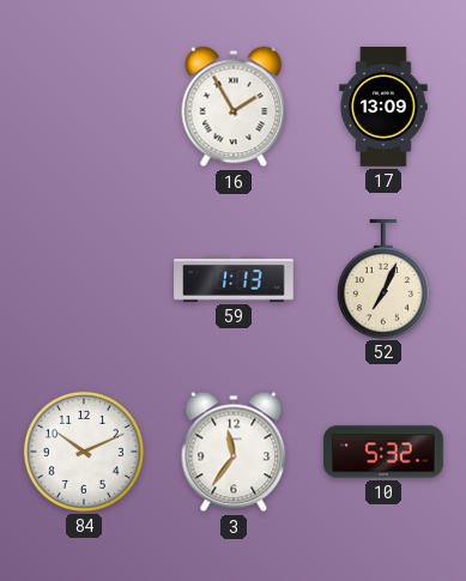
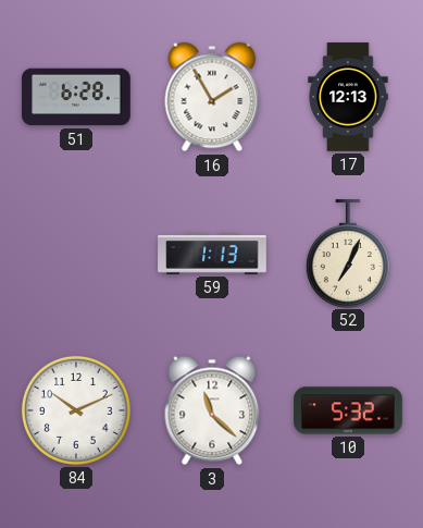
51: none -> 6:28 (77, 97)
17: 13:09 -> 12:13 (348, 97)
3: 11:36 -> 11:22 (212, 410)
